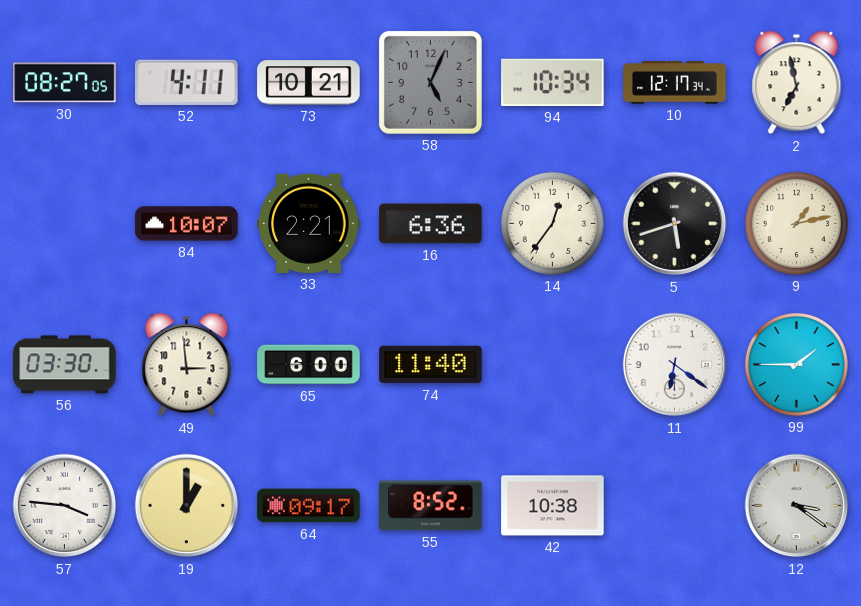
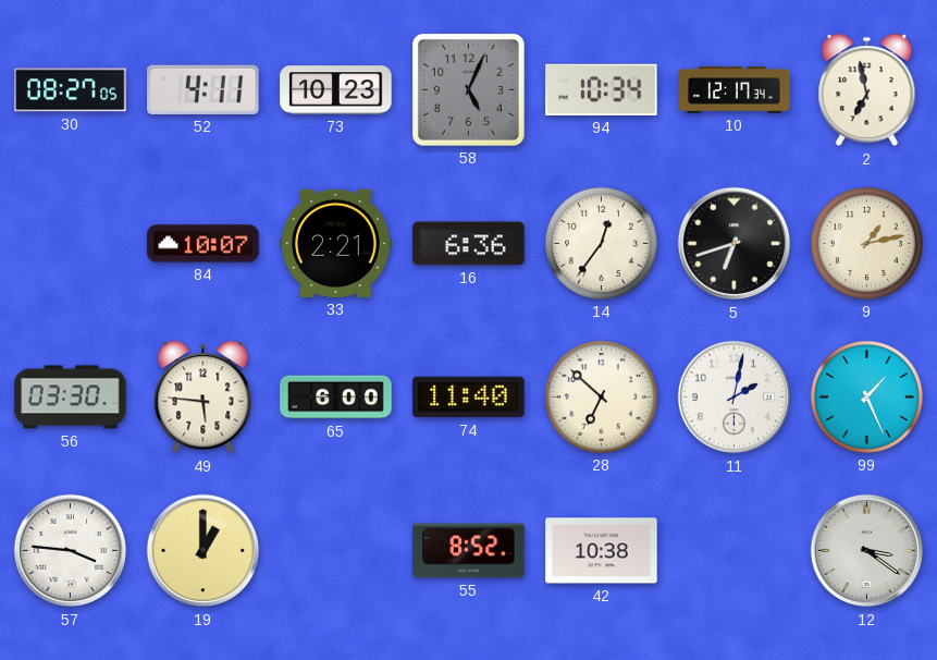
73: 10:21 -> 10:23 (336, 90)
5: 5:42 -> 6:42 (735, 244)
49: 2:59 -> 5:46 (204, 398)
28: none -> 6:52 (601, 396)
11: 6:21 -> 2:02 (735, 398)
99: 1:45 -> 1:26 (866, 396)
64: 09:17 -> none (309, 506)
